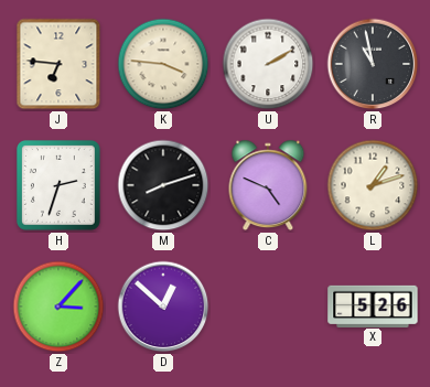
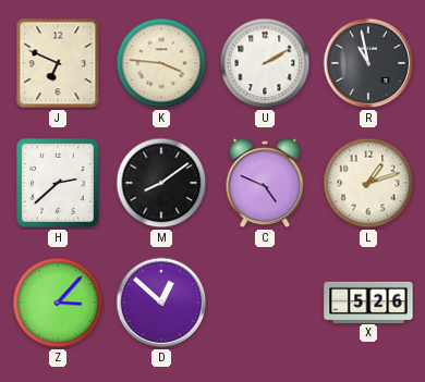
J: 6:46 -> 6:49 (58, 63)
H: 2:33 -> 2:38 (58, 183)
M: 8:12 -> 8:09 (161, 183)
